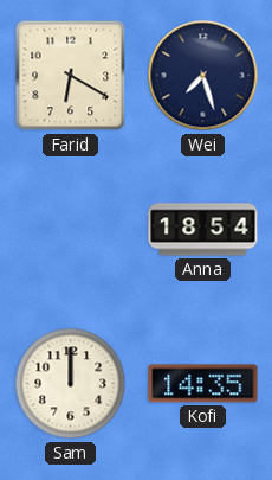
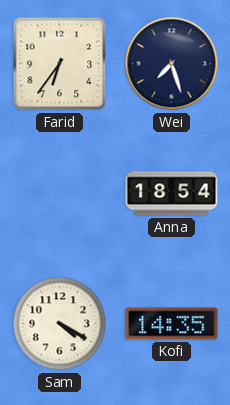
Farid: 6:20 -> 6:36 (60, 64)
Sam: 12:00 -> 4:20 (60, 324)
